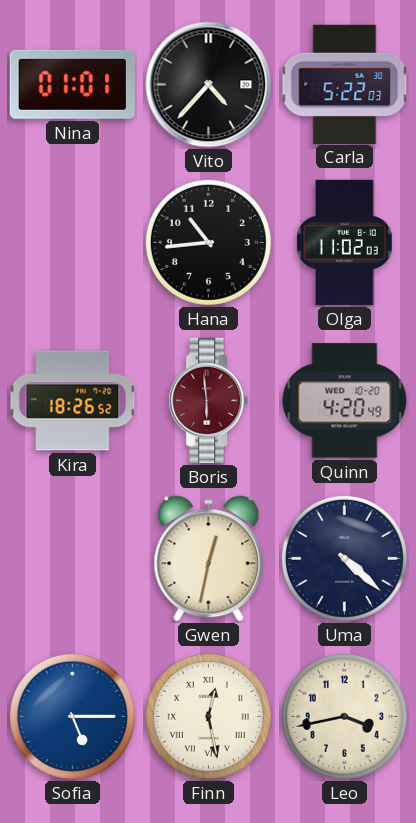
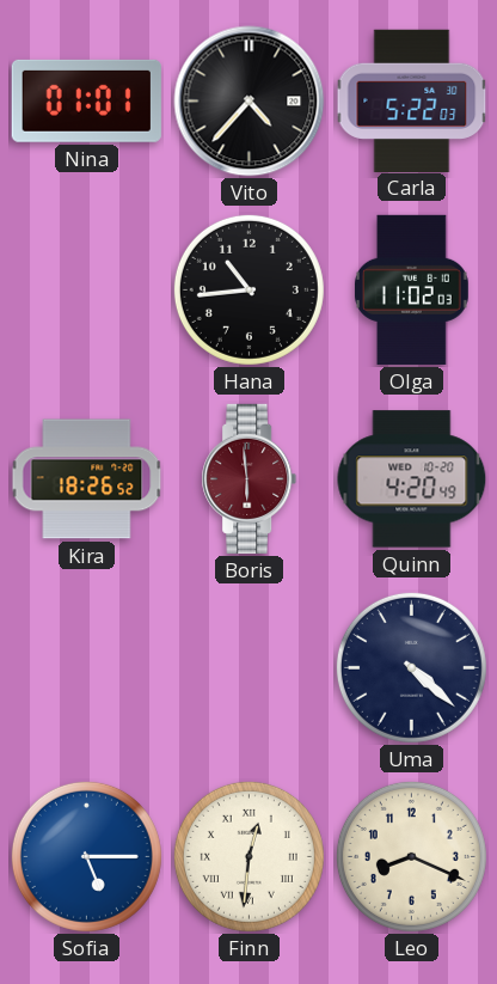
Gwen: 12:32 -> none (209, 559)
Finn: 12:28 -> 12:31 (249, 856)
Leo: 3:43 -> 8:19 (411, 856)
